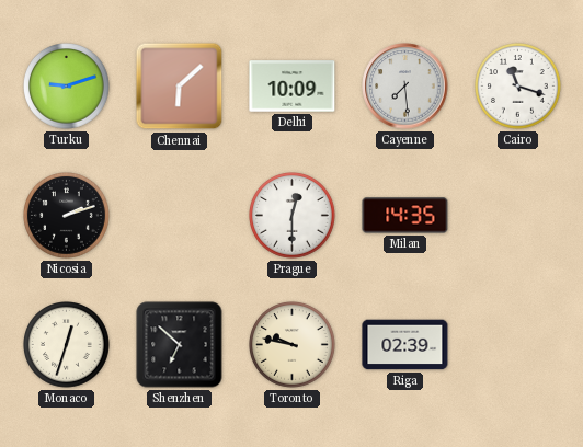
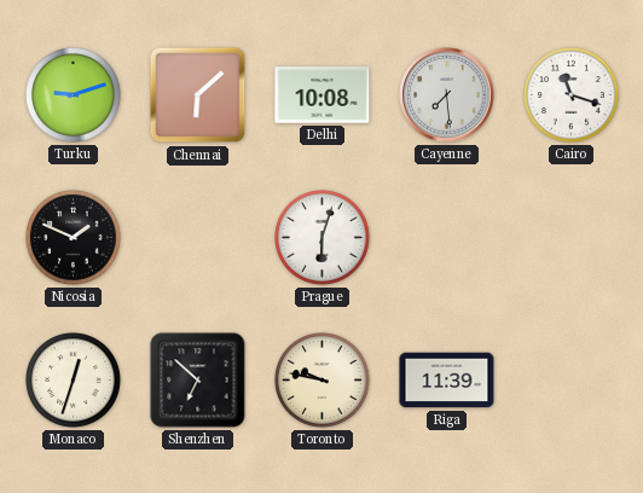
Delhi: 10:09 -> 10:08 (323, 95)
Nicosia: 2:12 -> 1:49 (74, 238)
Prague: 12:30 -> 6:03 (323, 238)
Milan: 14:35 -> none (405, 216)
Riga: 02:39 -> 11:39 (447, 381)
